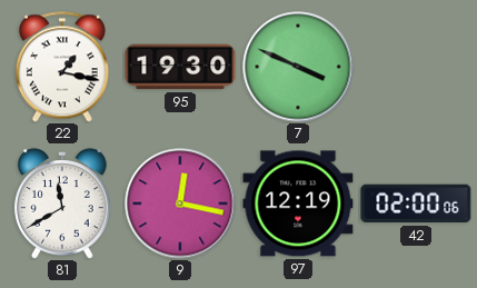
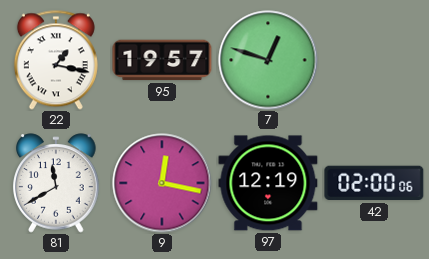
95: 19:30 -> 19:57 (162, 60)
7: 3:49 -> 12:48 (268, 60)
